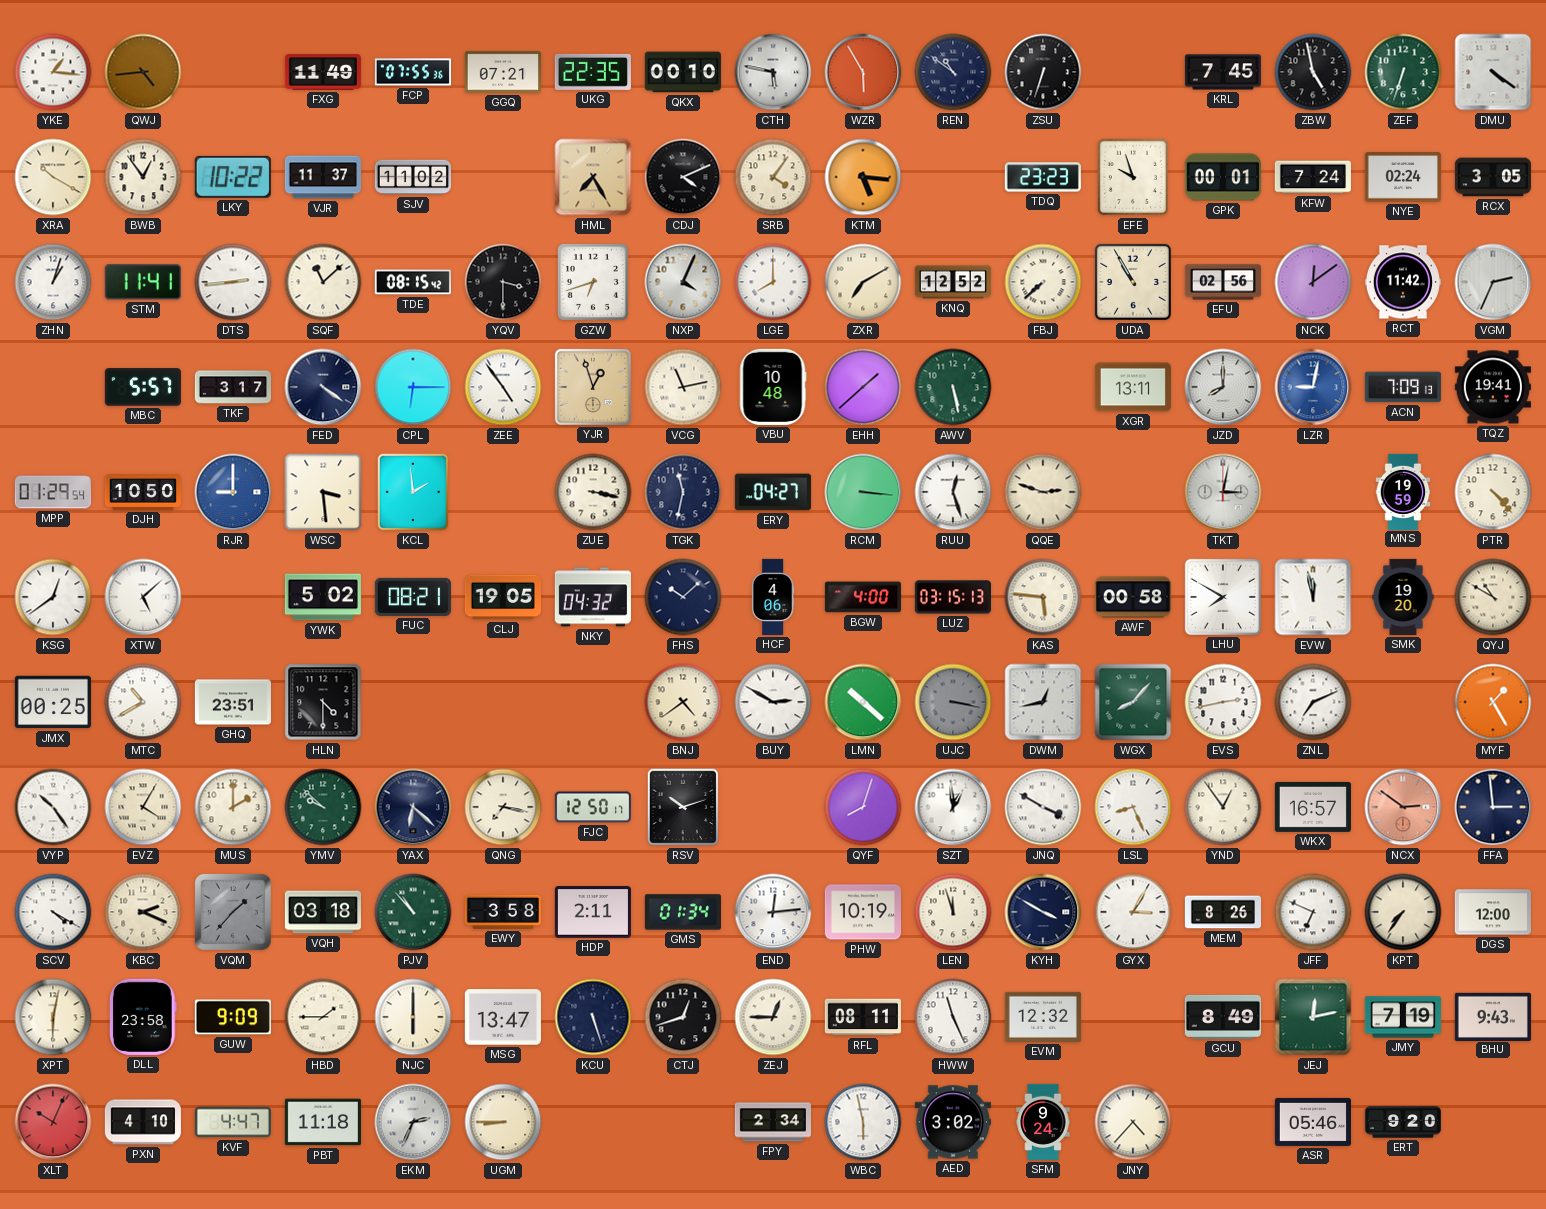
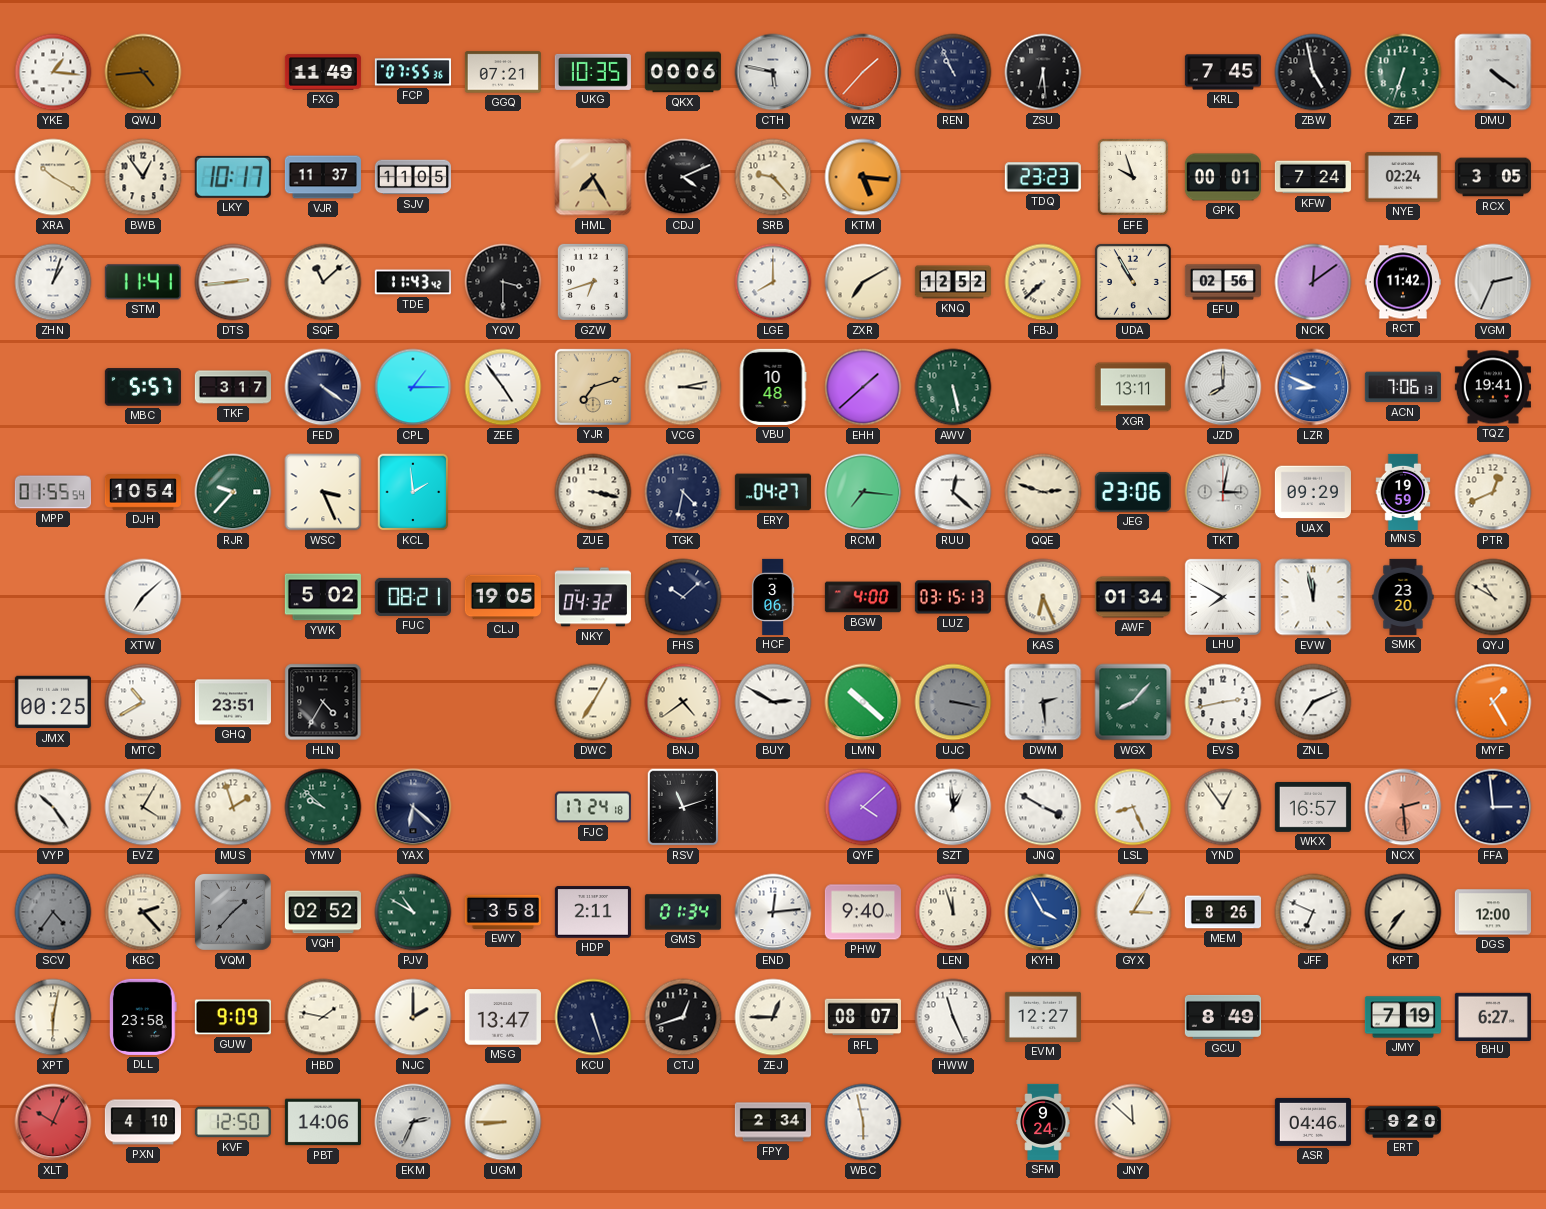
UKG: 22:35 -> 10:35 (593, 72)
QKX: 00:10 -> 00:06 (683, 72)
WZR: 5:55 -> 1:37 (863, 72)
REN: 10:51 -> 10:56 (953, 72)
ZSU: 6:33 -> 6:29 (1043, 72)
LKY: 10:22 -> 10:17 (233, 177)
SJV: 11:02 -> 11:05 (412, 177)
SRB: 4:06 -> 9:23 (773, 177)
TDE: 08:15 -> 11:43 (413, 282)
NXP: 4:04 -> none (683, 282)
CPL: 6:15 -> 1:15 (413, 387)
YJR: 12:57 -> 7:12 (593, 387)
VCG: 11:13 -> 3:13 (683, 387)
LZR: 9:02 -> 8:49 (1313, 387)
ACN: 7:09 -> 7:06 (1403, 387)
MPP: 01:29 -> 01:55 (53, 492)
DJH: 10:50 -> 10:54 (143, 492)
RJR: 9:00 -> 9:37 (233, 492)
RJR dial: blue -> green (233, 492)
WSC: 3:29 -> 3:26 (323, 492)
TGK: 11:32 -> 4:32 (683, 492)
RCM: 3:16 -> 7:16 (863, 492)
RUU: 12:27 -> 12:22 (953, 492)
JEG: none -> 23:06 (1133, 492)
UAX: none -> 09:29 (1313, 492)
PTR: 4:23 -> 12:41 (1493, 492)
KSG: 12:39 -> none (53, 597)
XTW: 5:08 -> 7:08 (143, 597)
HCF: 4:06 -> 3:06 (773, 597)
KAS: 5:46 -> 6:26 (1043, 597)
AWF: 00:58 -> 01:34 (1133, 597)
SMK: 19:20 -> 23:20 (1403, 597)
HLN: 4:30 -> 4:35 (323, 702)
DWC: none -> 7:05 (593, 702)
DWM: 12:43 -> 2:29 (1043, 702)
MUS: 2:00 -> 1:57 (233, 807)
QNG: 7:17 -> none (503, 807)
FJC: 12:50 -> 17:24 (593, 807)
RSV: 10:12 -> 11:12 (683, 807)
QYF: 8:03 -> 4:08 (863, 807)
NCX: 2:51 -> 2:29 (1403, 807)
SCV: 4:20 -> 4:36 (53, 912)
SCV dial: white -> grey (53, 912)
KBC: 2:19 -> 2:23 (143, 912)
VQH: 03:18 -> 02:52 (323, 912)
PJV: 10:53 -> 10:50 (413, 912)
PHW: 10:19 -> 9:40 (863, 912)
KYH: 3:50 -> 3:55 (1043, 912)
KYH dial: navy -> blue (1043, 912)
HBD: 1:45 -> 1:47 (323, 1017)
NJC: 6:00 -> 2:00 (413, 1017)
RFL: 08:11 -> 08:07 (863, 1017)
EVM: 12:32 -> 12:27 (1043, 1017)
JEJ: 12:13 -> none (1313, 1017)
BHU: 9:43 -> 6:27 (1493, 1016)
KVF: 4:47 -> 12:50 (233, 1122)
PBT: 11:18 -> 14:06 (323, 1122)
AED: 3:02 -> none (953, 1122)
JNY: 4:37 -> 11:52 (1133, 1122)
ASR: 05:46 -> 04:46 (1313, 1122)
